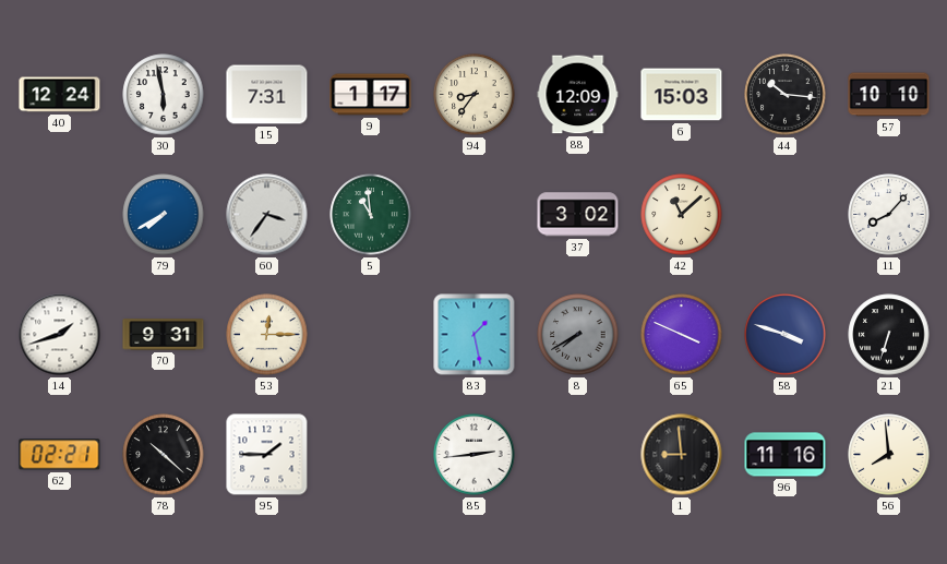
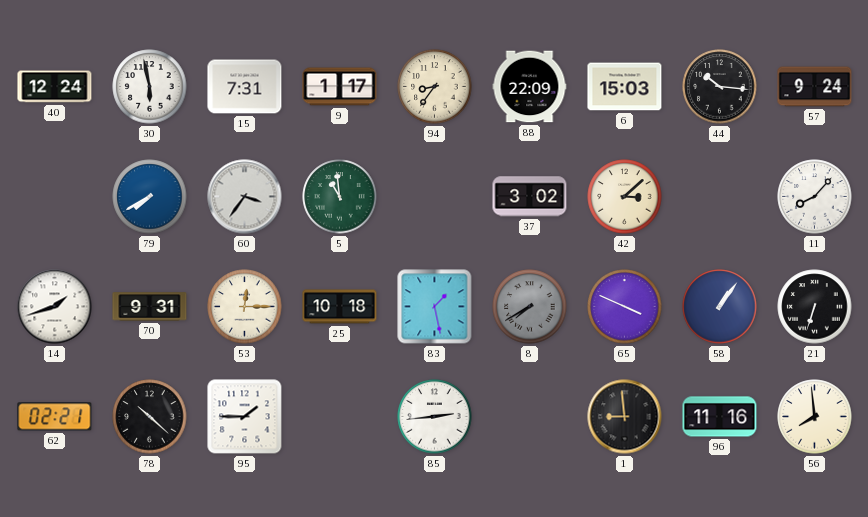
88: 12:09 -> 22:09 (530, 87)
57: 10:10 -> 9:24 (815, 87)
42: 11:08 -> 3:08 (625, 197)
25: none -> 10:18 (340, 307)
58: 3:48 -> 1:06 (720, 307)
